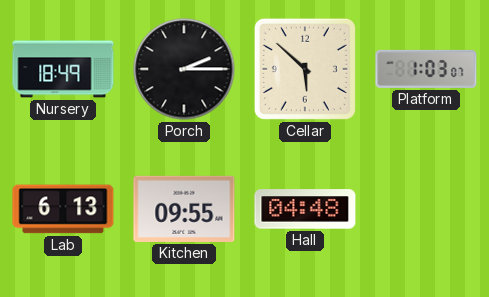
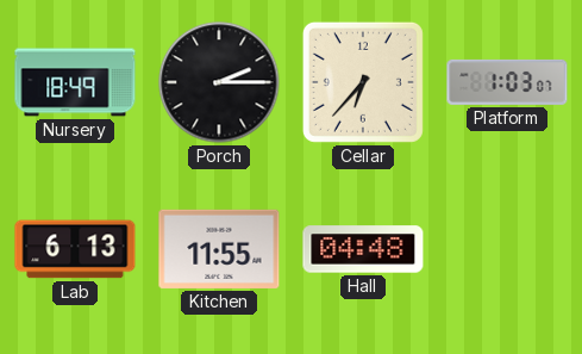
Cellar: 5:52 -> 6:37 (363, 82)
Kitchen: 09:55 -> 11:55 (219, 249)
